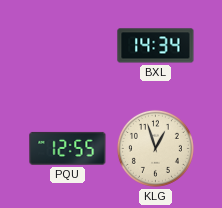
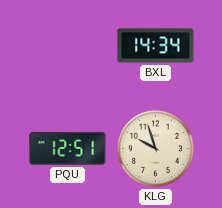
PQU: 12:55 -> 12:51 (68, 148)
KLG: 12:57 -> 9:57 (155, 148)
